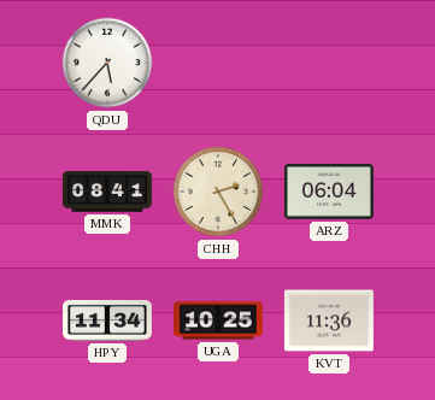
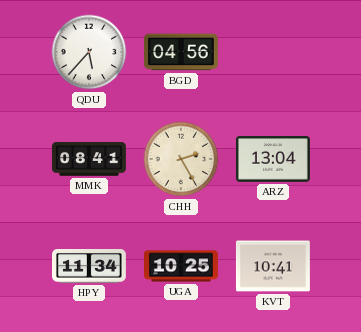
BGD: none -> 04:56 (181, 52)
ARZ: 06:04 -> 13:04 (273, 159)
KVT: 11:36 -> 10:41 (273, 266)
